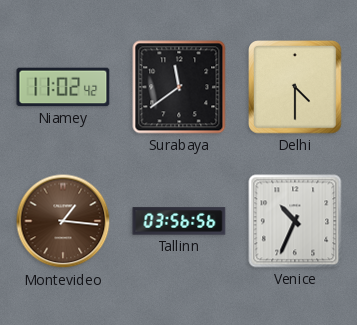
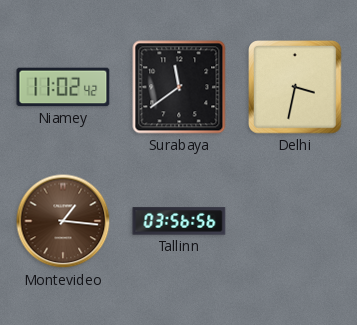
Delhi: 4:30 -> 3:32 (296, 88)
Venice: 10:34 -> none (295, 221)
